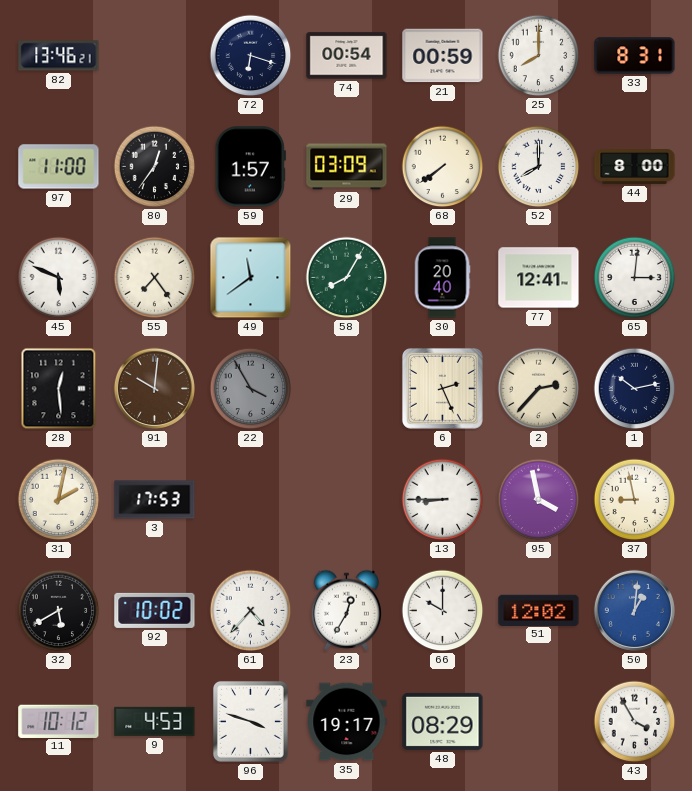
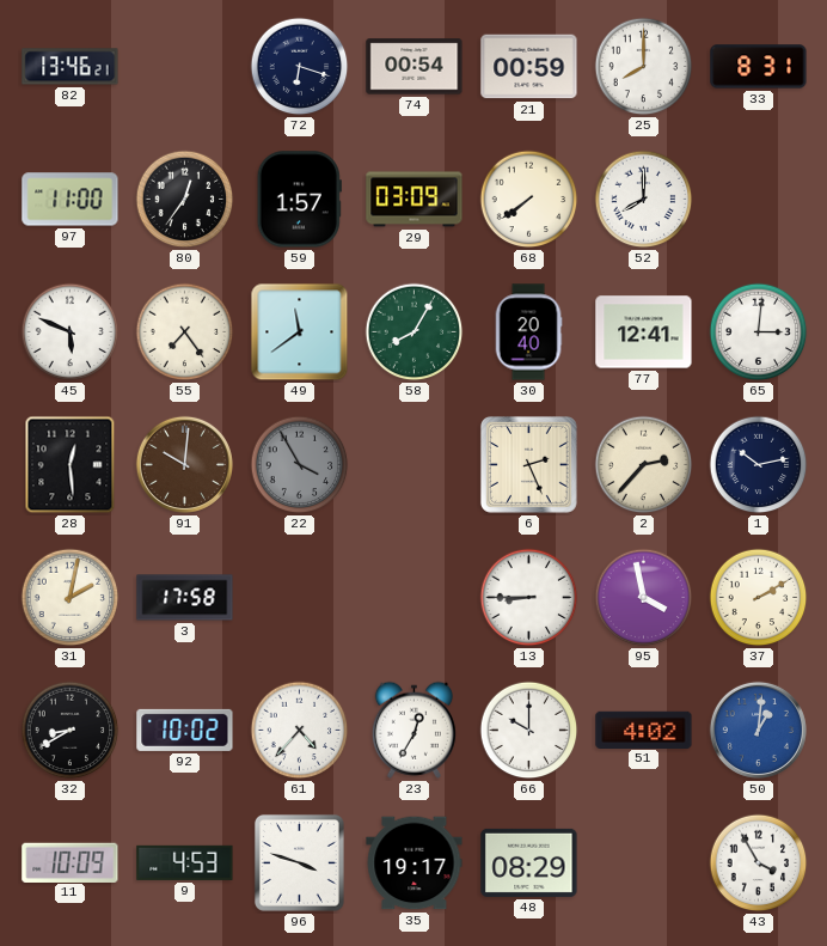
44: 8:00 -> none (635, 167)
3: 17:53 -> 17:58 (185, 598)
37: 8:58 -> 2:10 (759, 598)
32: 5:40 -> 8:40 (71, 731)
51: 12:02 -> 4:02 (644, 730)
11: 10:12 -> 10:09 (71, 862)
